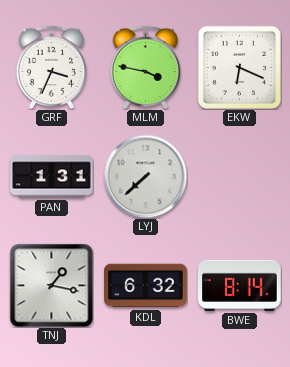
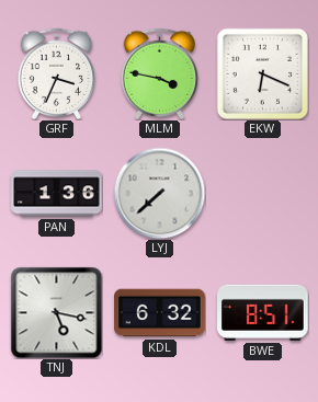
PAN: 1:31 -> 1:36 (57, 194)
TNJ: 1:17 -> 5:17 (56, 312)
BWE: 8:14 -> 8:51 (263, 312)
